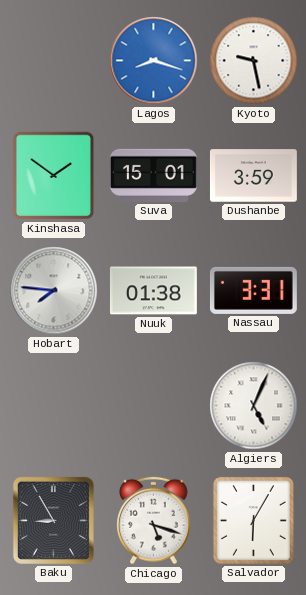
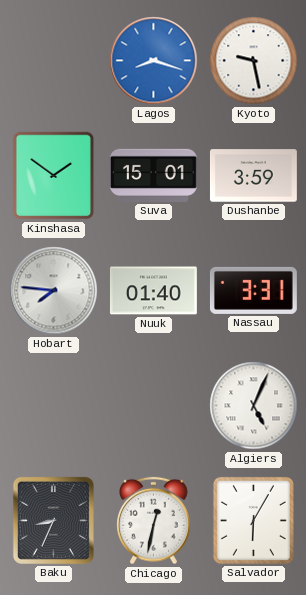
Nuuk: 01:38 -> 01:40 (153, 291)
Baku: 8:55 -> 8:34 (53, 520)
Chicago: 5:18 -> 12:32 (154, 521)
